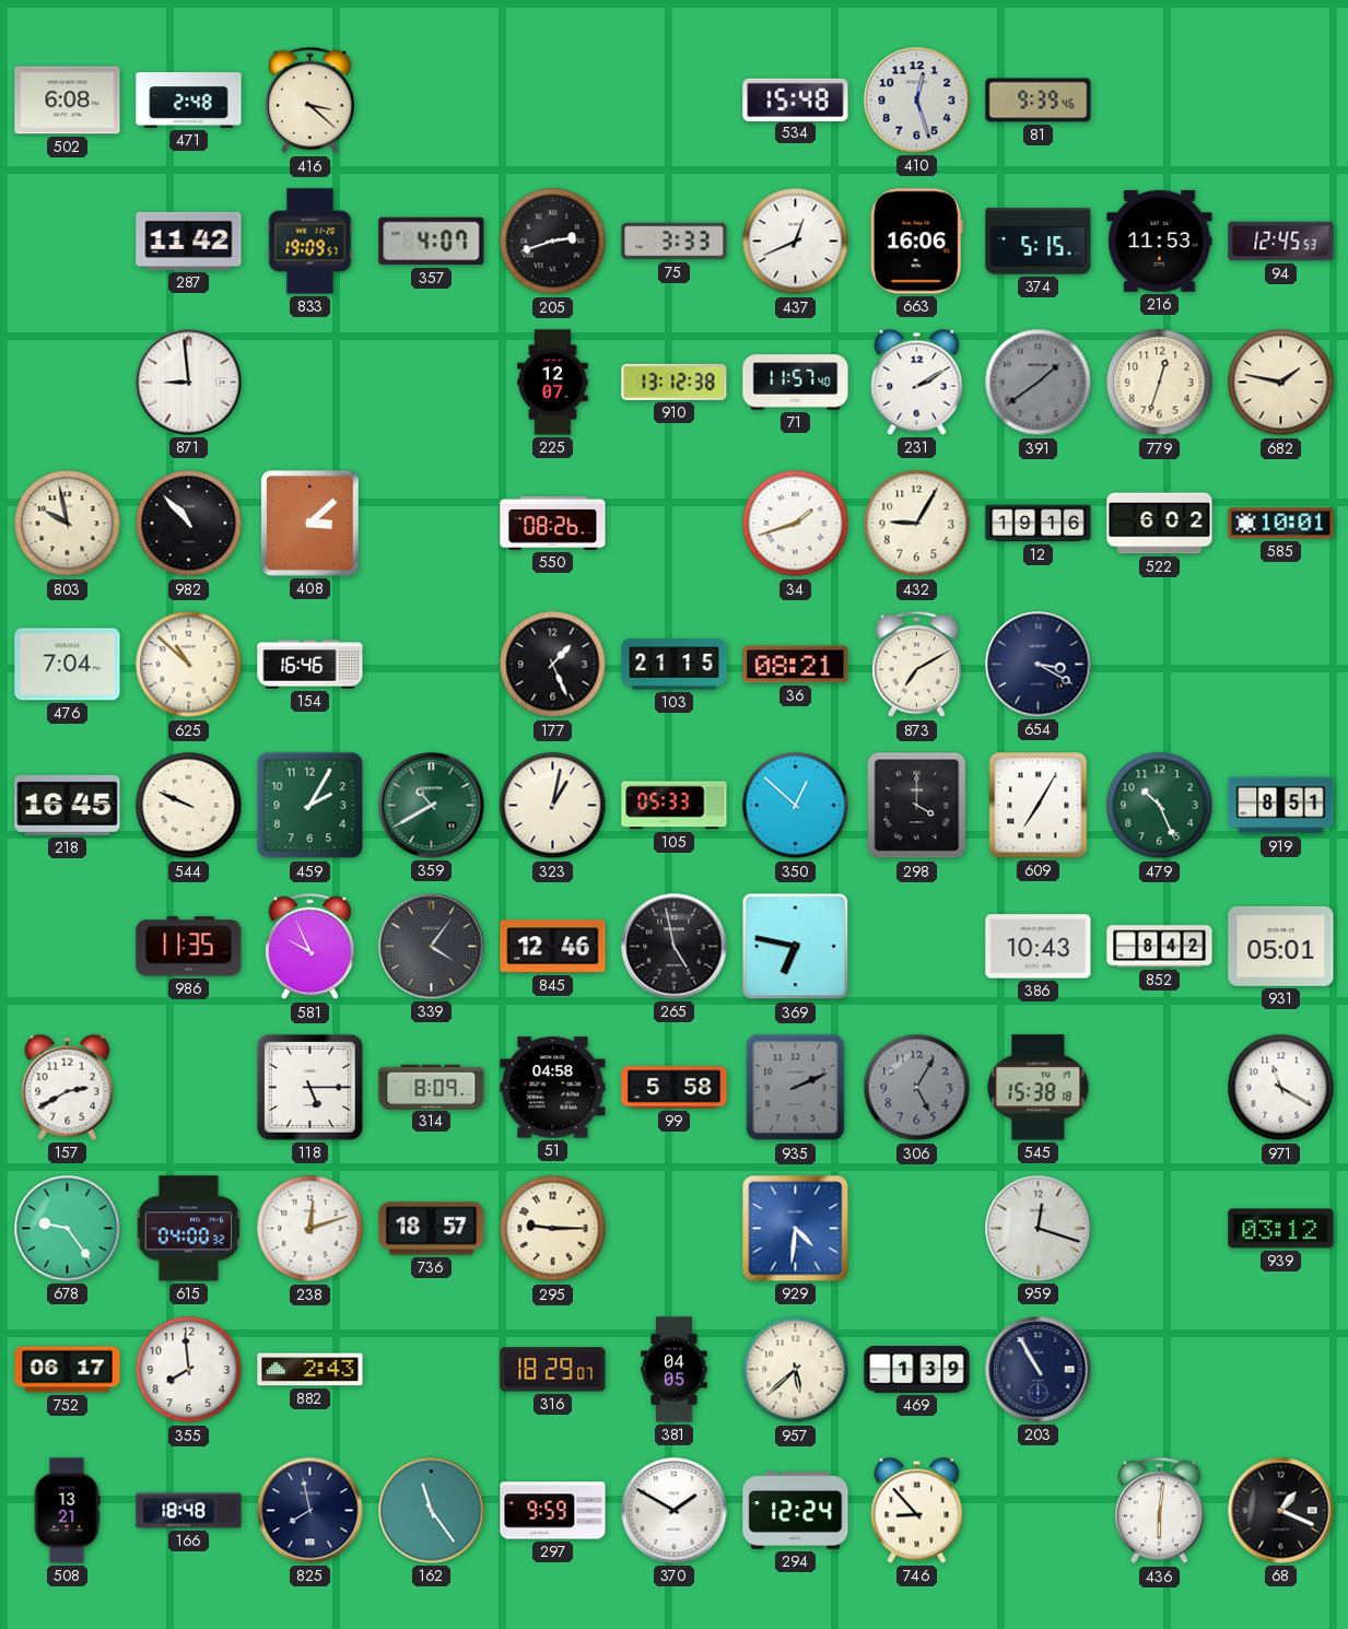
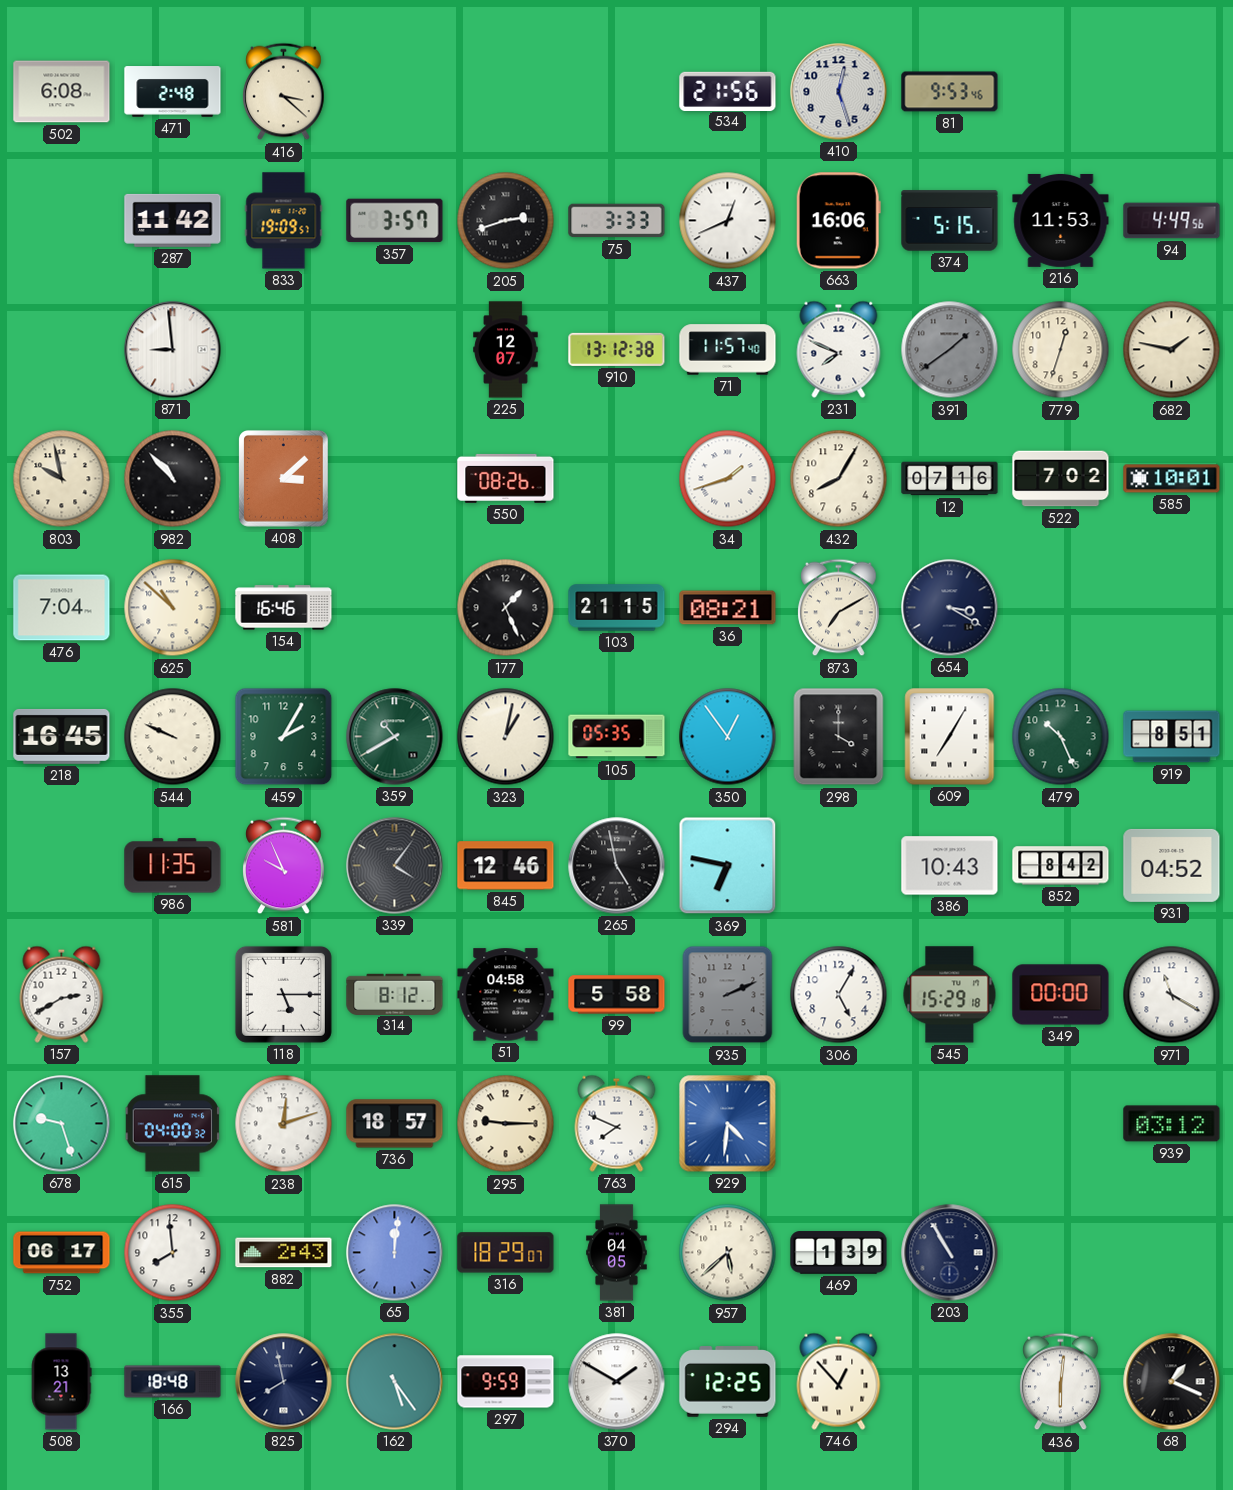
534: 15:48 -> 21:56 (728, 91)
81: 9:39 -> 9:53 (950, 92)
357: 4:07 -> 3:57 (395, 221)
94: 12:45 -> 4:49 (1172, 221)
231: 2:10 -> 7:49 (839, 349)
432: 9:05 -> 8:05 (839, 479)
12: 19:16 -> 07:16 (950, 479)
522: 6:02 -> 7:02 (1061, 479)
105: 05:33 -> 05:35 (617, 737)
350: 12:52 -> 12:54 (728, 737)
931: 05:01 -> 04:52 (1172, 865)
314: 8:09 -> 8:12 (395, 994)
306 dial: grey -> white (839, 995)
545: 15:38 -> 15:29 (950, 995)
349: none -> 00:00 (1061, 995)
678: 9:24 -> 9:27 (62, 1124)
763: none -> 7:49 (617, 1123)
959: 12:18 -> none (1039, 1229)
65: none -> 12:01 (395, 1253)
162: 11:24 -> 5:24 (395, 1382)
294: 12:24 -> 12:25 (728, 1382)
746: 8:53 -> 12:53 (839, 1381)
